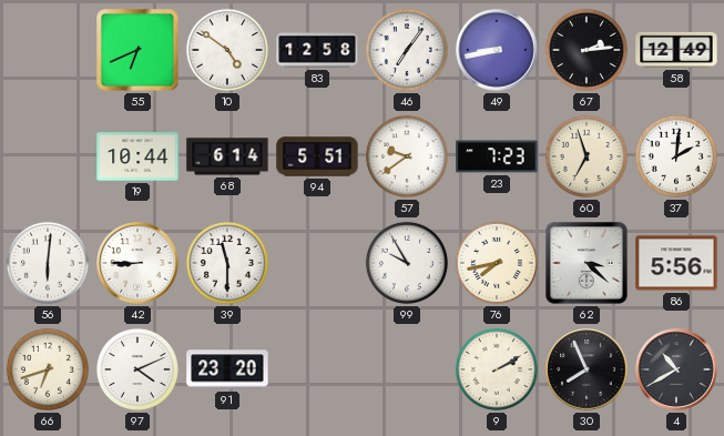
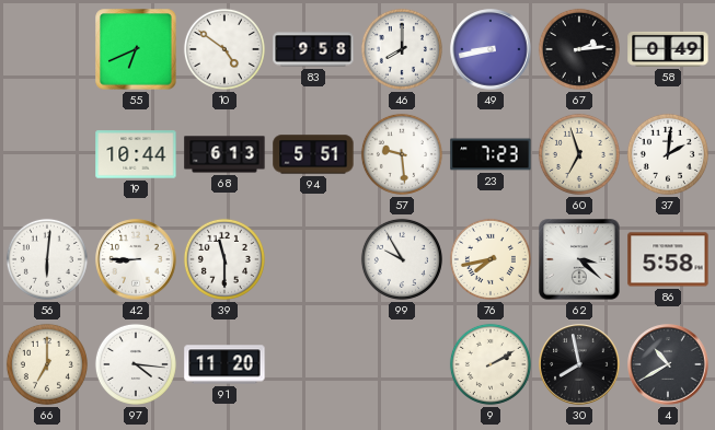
83: 12:58 -> 9:58 (313, 49)
46: 7:06 -> 8:00 (402, 49)
58: 12:49 -> 0:49 (668, 49)
68: 6:14 -> 6:13 (224, 154)
57: 9:39 -> 9:29 (402, 154)
86: 5:56 -> 5:58 (668, 259)
66: 6:42 -> 7:00 (47, 364)
97: 4:11 -> 4:16 (136, 364)
91: 23:20 -> 11:20 (224, 364)
30: 7:56 -> 7:58 (579, 364)
